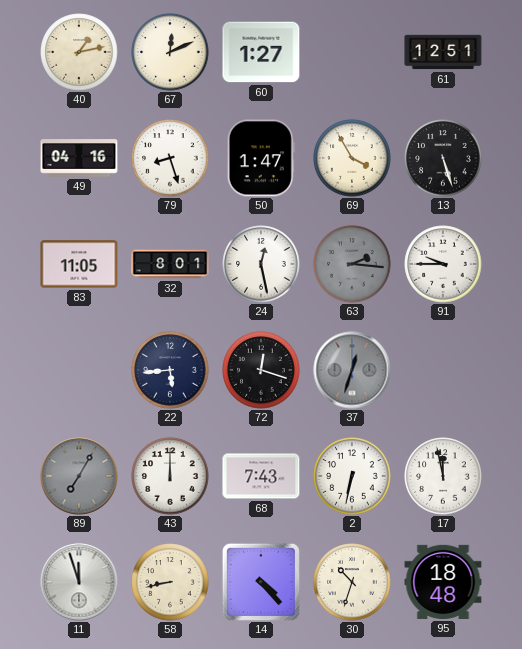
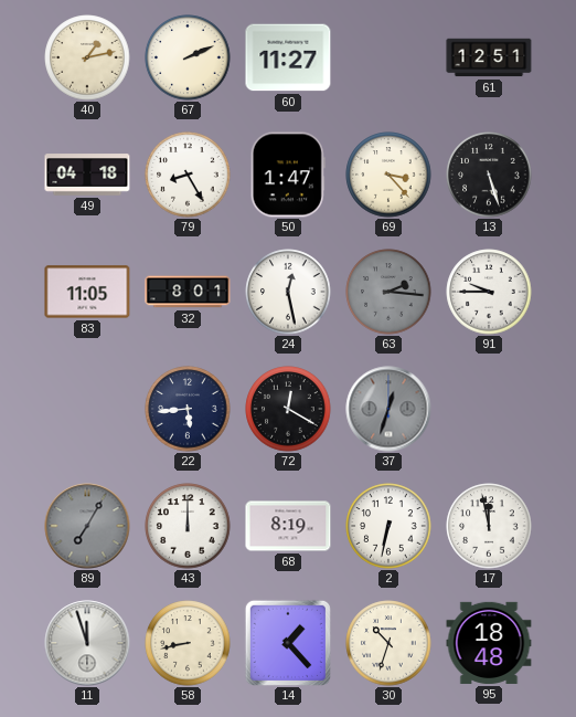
67: 12:11 -> 2:11 (188, 57)
60: 1:27 -> 11:27 (288, 57)
49: 04:16 -> 04:18 (87, 175)
79: 8:27 -> 8:25 (188, 175)
69: 3:55 -> 3:23 (388, 175)
72: 12:18 -> 12:20 (288, 409)
68: 7:43 -> 8:19 (288, 526)
14: 4:23 -> 1:23 (288, 643)
